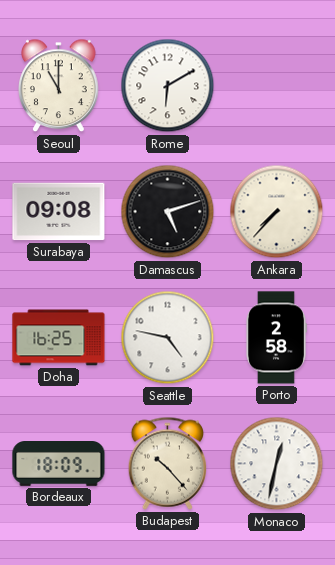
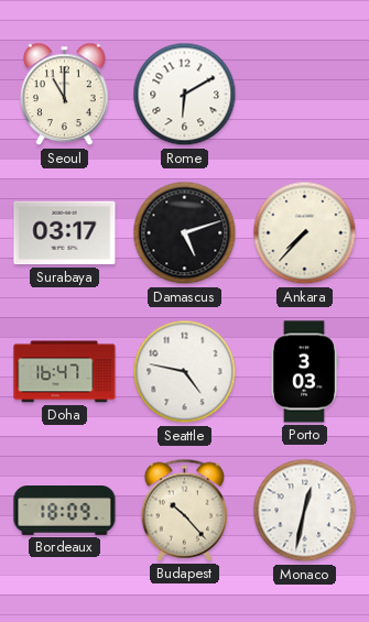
Surabaya: 09:08 -> 03:17 (65, 233)
Doha: 16:25 -> 16:47 (65, 372)
Porto: 2:58 -> 3:03 (304, 372)
